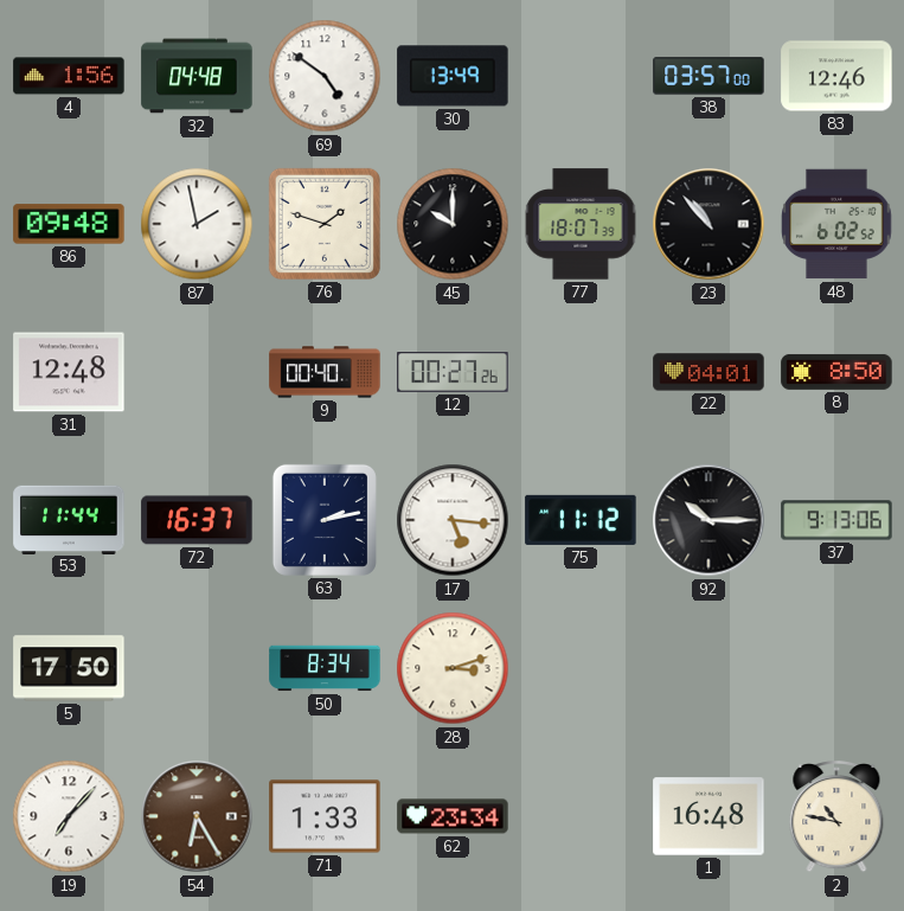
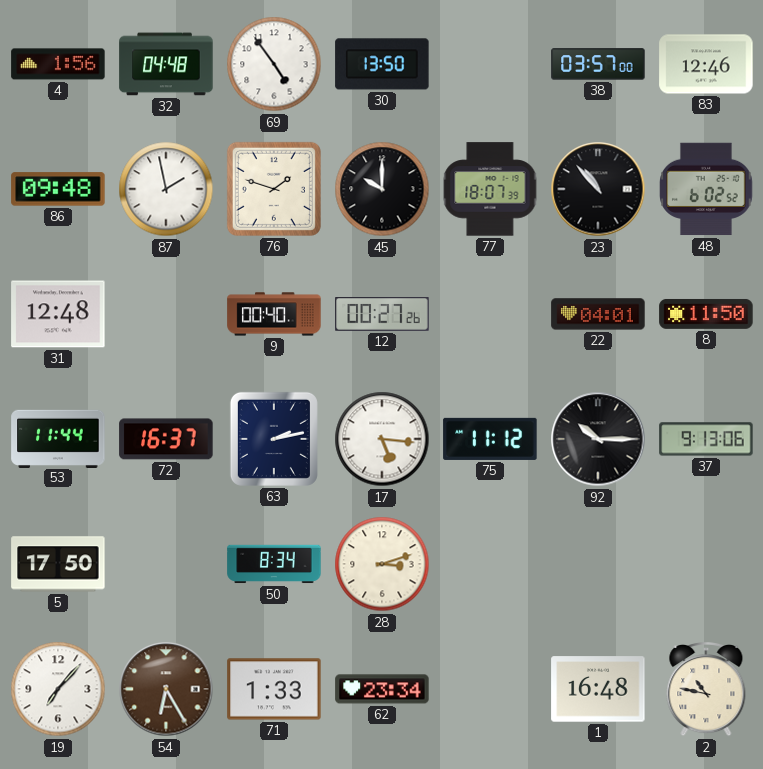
69: 4:51 -> 4:54 (274, 64)
30: 13:49 -> 13:50 (382, 64)
8: 8:50 -> 11:50 (706, 314)
